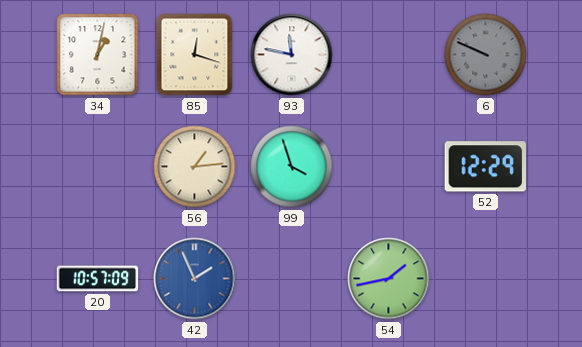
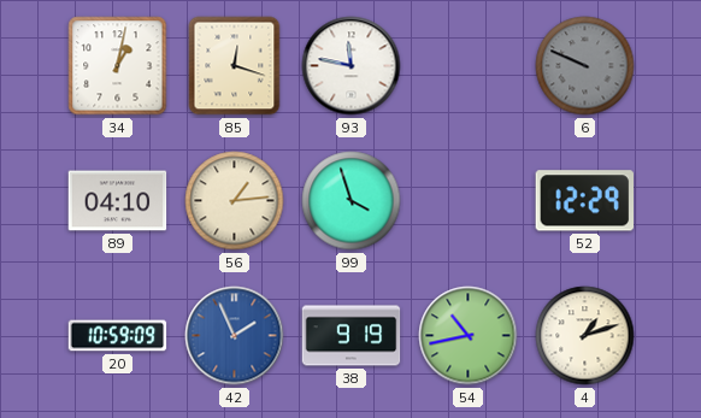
89: none -> 04:10 (118, 201)
20: 10:57 -> 10:59 (118, 336)
38: none -> 9:19 (352, 336)
54: 1:43 -> 10:43 (469, 336)
4: none -> 1:12 (585, 336)
